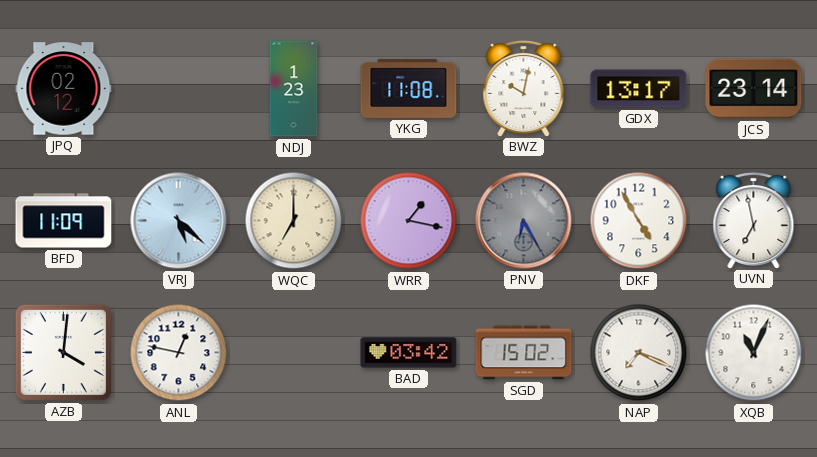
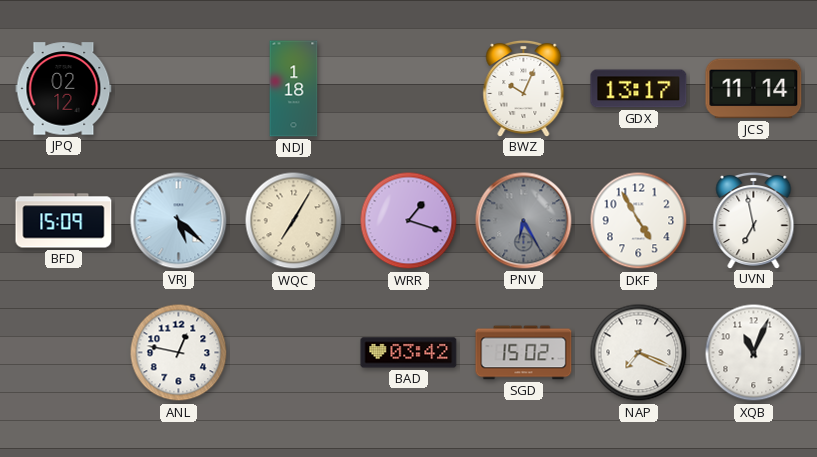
NDJ: 1:23 -> 1:18 (294, 89)
YKG: 11:08 -> none (409, 88)
BWZ: 10:02 -> 10:04 (524, 88)
JCS: 23:14 -> 11:14 (754, 89)
BFD: 11:09 -> 15:09 (64, 221)
WQC: 7:00 -> 7:05 (294, 221)
WRR: 1:17 -> 1:18 (409, 221)
AZB: 4:01 -> none (63, 352)
